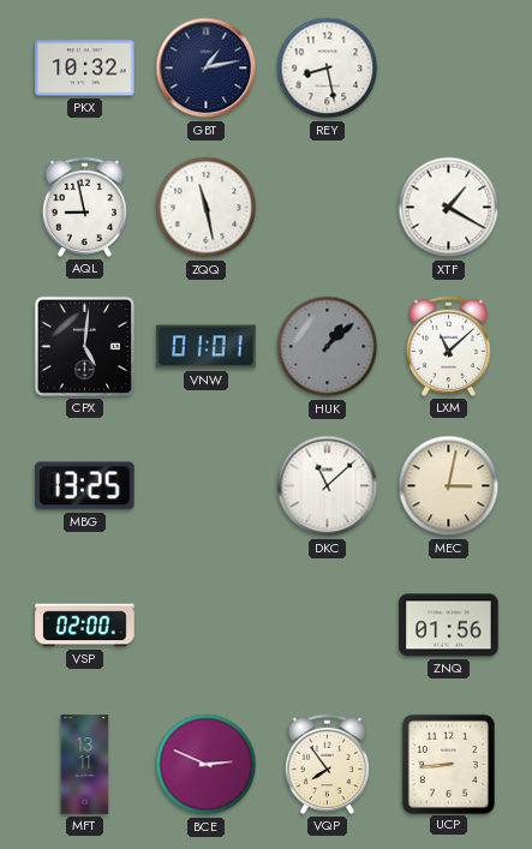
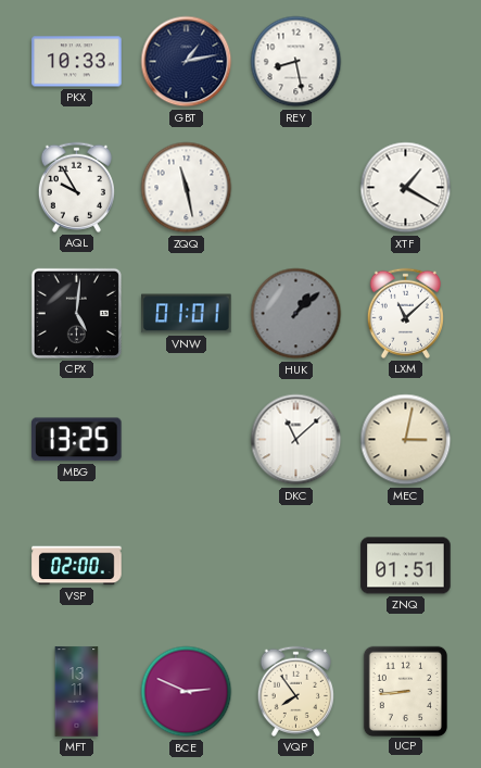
PKX: 10:32 -> 10:33 (77, 62)
AQL: 8:58 -> 9:55 (76, 187)
ZNQ: 01:56 -> 01:51 (406, 566)
